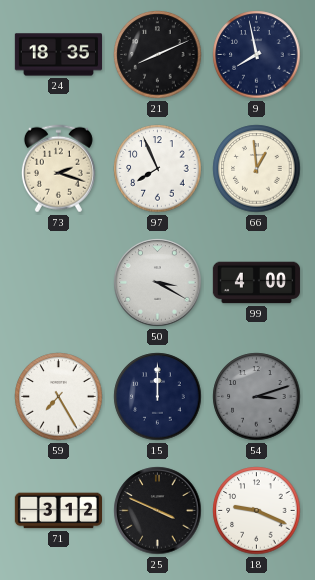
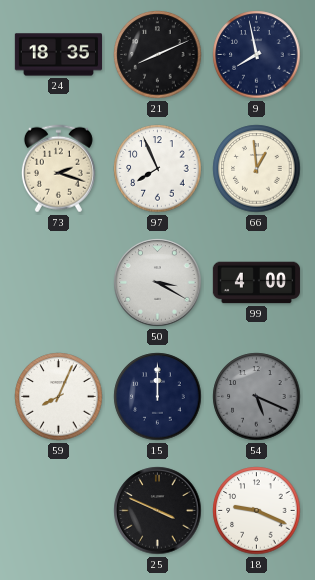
59: 7:25 -> 8:04 (59, 397)
54: 3:12 -> 5:19 (257, 397)
71: 3:12 -> none (58, 511)
